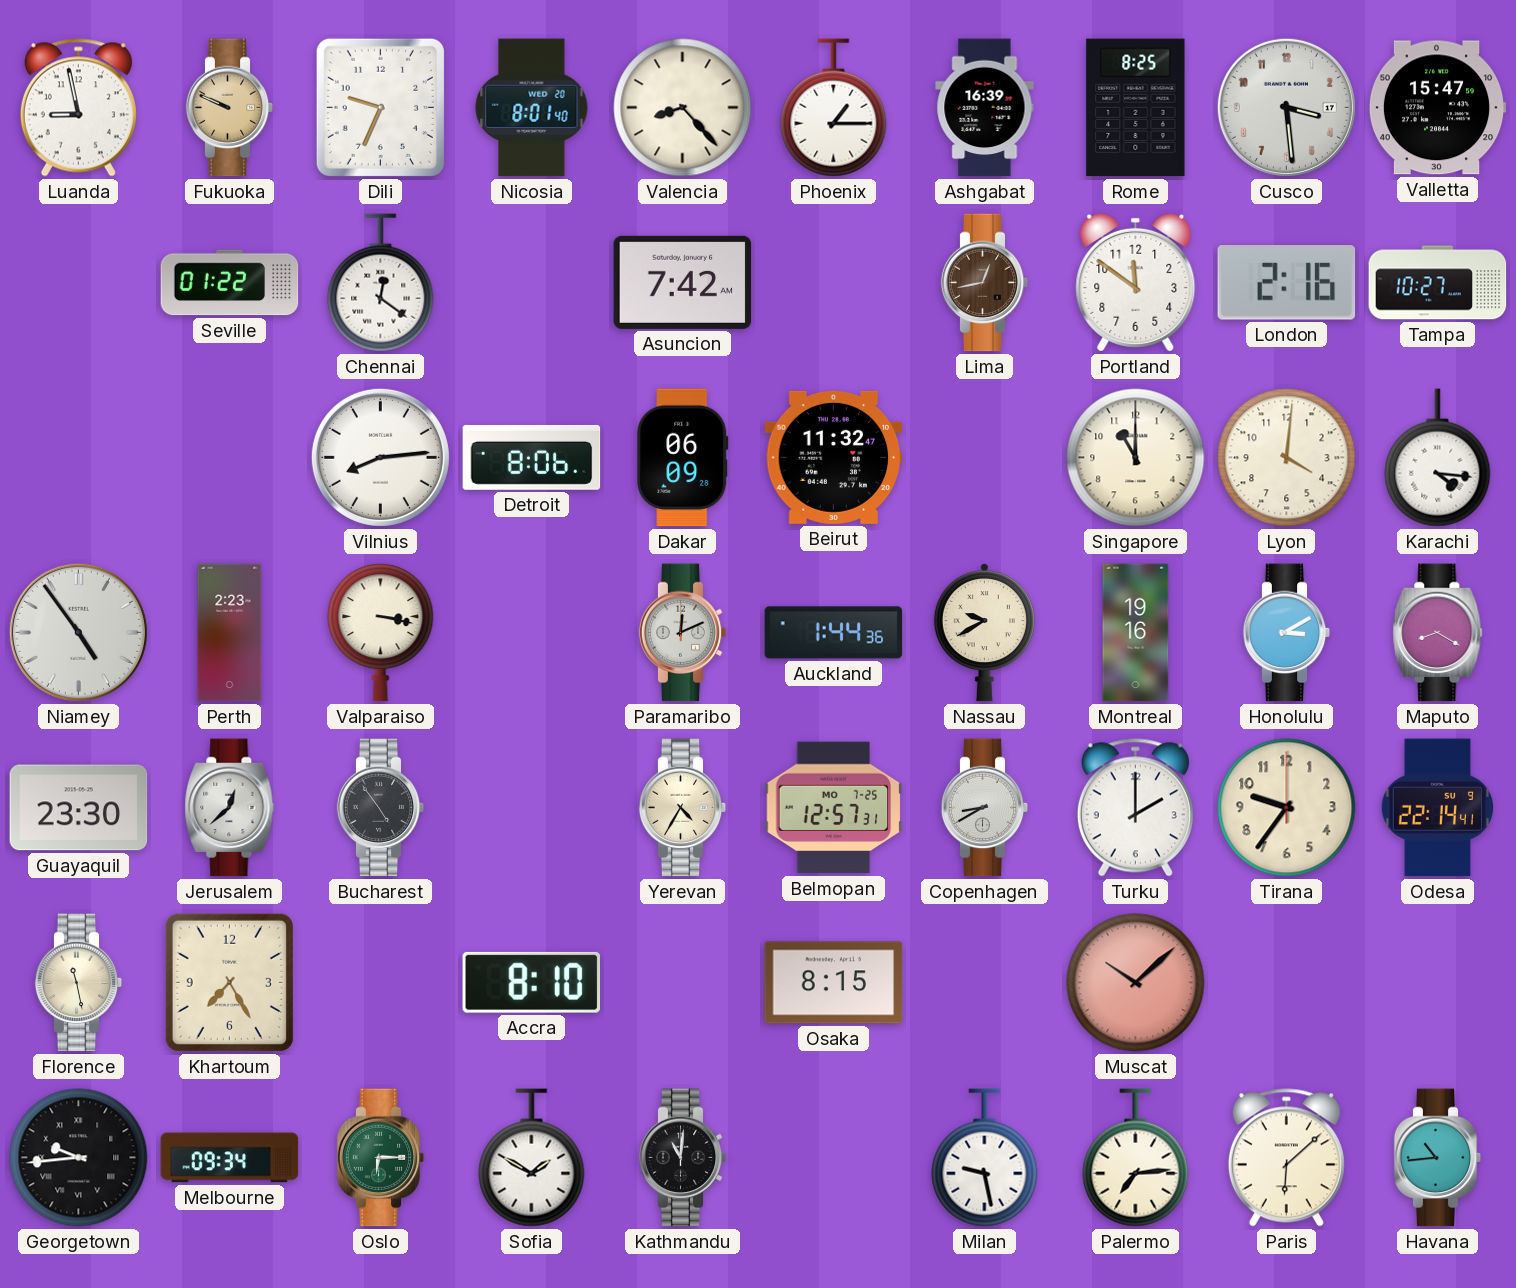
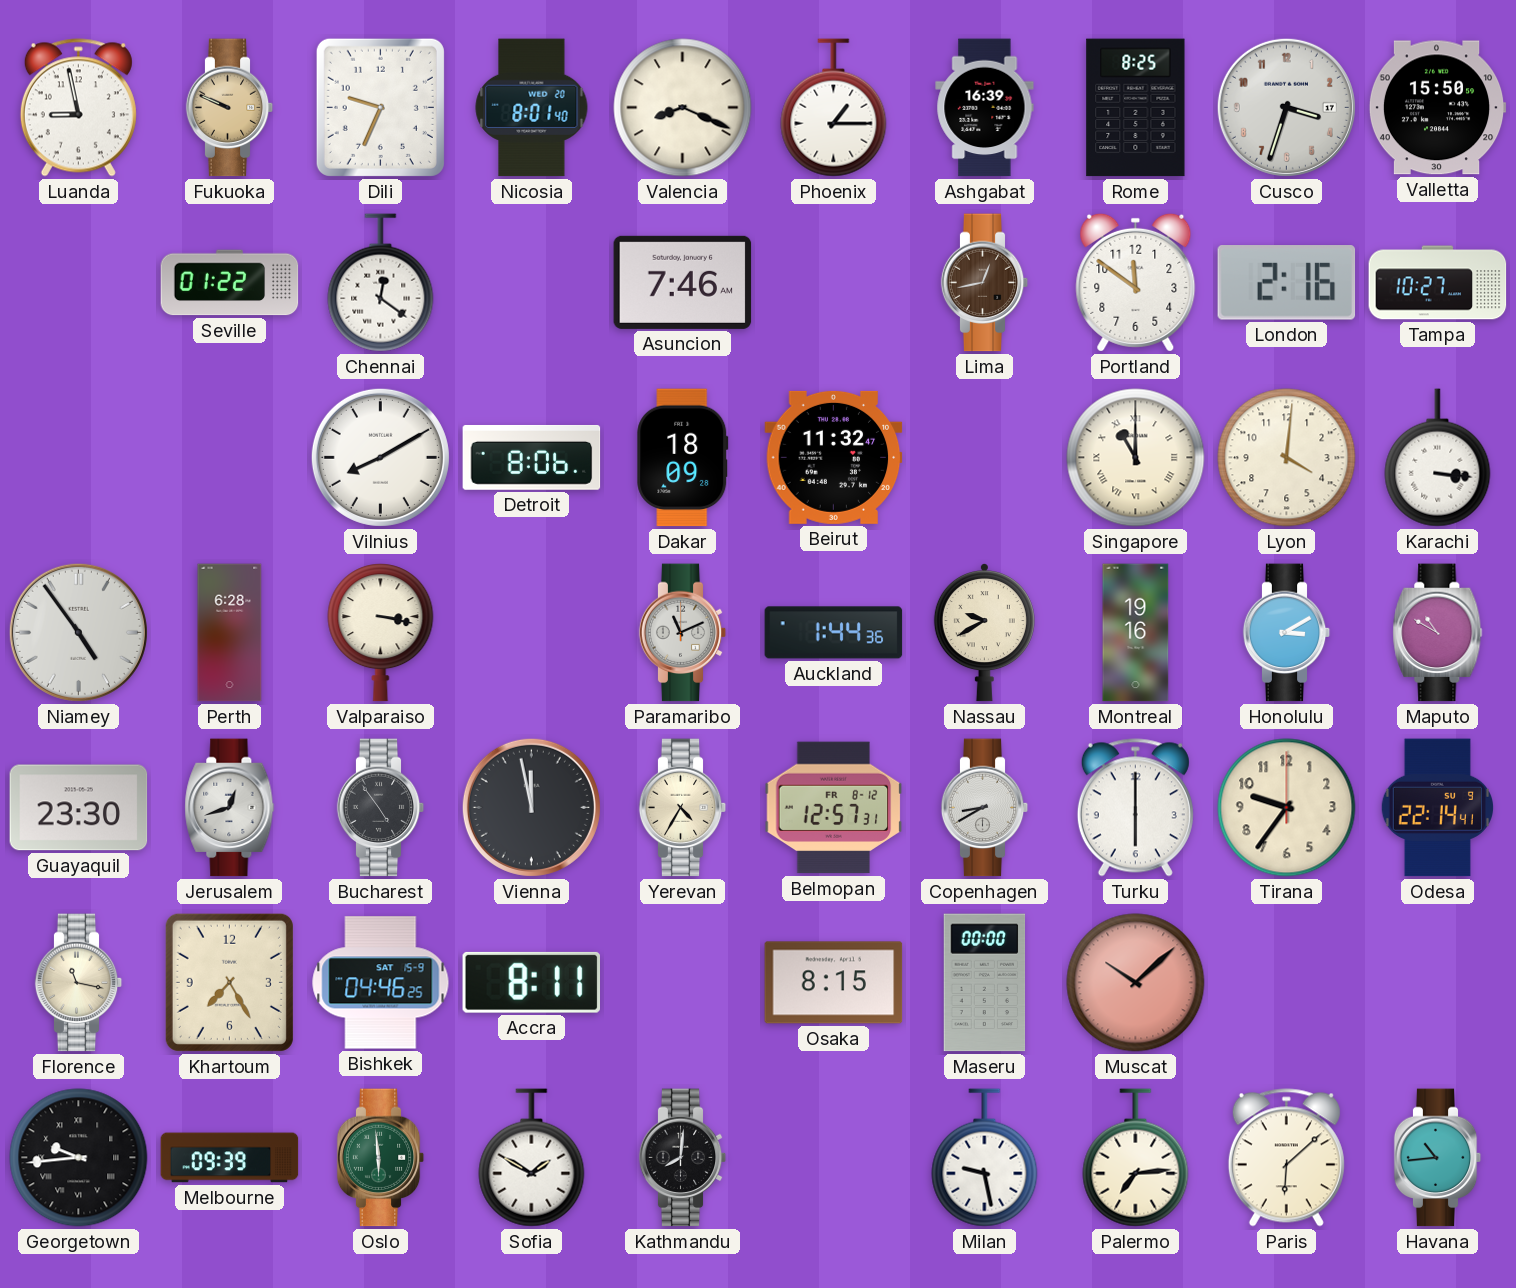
Valencia: 8:23 -> 8:19 (683, 108)
Cusco: 3:29 -> 3:33 (1286, 107)
Valletta: 15:47 -> 15:50 (1437, 108)
Asuncion: 7:42 -> 7:46 (683, 282)
Vilnius: 8:14 -> 8:10 (380, 457)
Dakar: 06:09 -> 18:09 (683, 458)
Singapore numerals: Arabic -> Roman (1136, 458)
Karachi: 4:16 -> 3:16 (1438, 458)
Perth: 2:23 -> 6:28 (230, 633)
Paramaribo: 12:11 -> 11:11 (683, 633)
Maputo: 8:20 -> 10:50 (1438, 633)
Jerusalem: 12:38 -> 12:42 (230, 808)
Vienna: none -> 11:58 (531, 807)
Belmopan date: MO 7-25 -> FR 8-12 (834, 808)
Turku: 2:00 -> 6:00 (1135, 808)
Florence: 11:28 -> 11:17 (79, 983)
Bishkek: none -> 04:46 (381, 983)
Accra: 8:10 -> 8:11 (531, 982)
Maseru: none -> 00:00 (985, 983)
Melbourne: 09:34 -> 09:39 (230, 1158)
Oslo: 6:15 -> 5:59 (381, 1158)
Kathmandu: 11:01 -> 8:01 (683, 1158)
